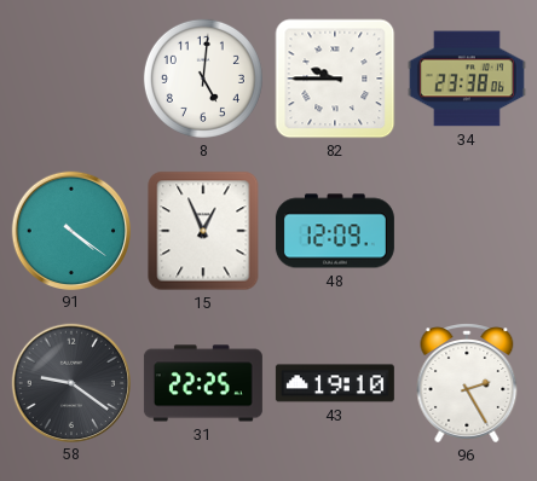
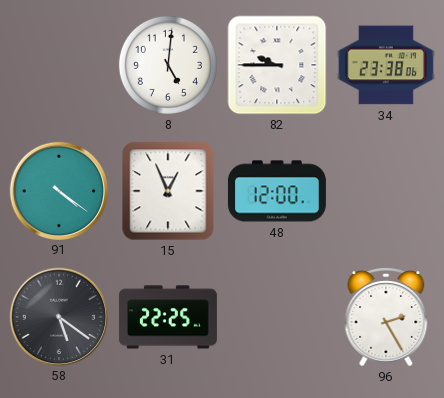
48: 12:09 -> 12:00 (277, 191)
58: 9:21 -> 5:21 (58, 316)
43: 19:10 -> none (335, 383)
